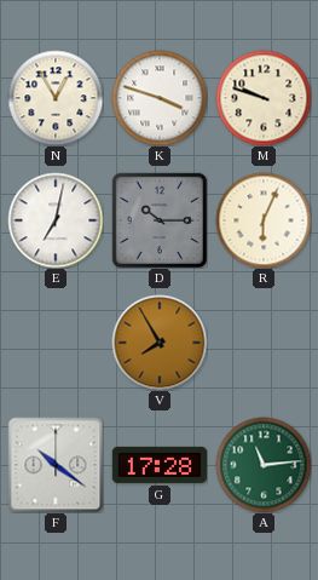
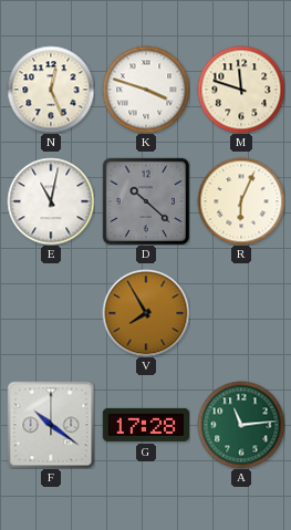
N: 12:55 -> 12:26 (51, 90)
M: 9:48 -> 11:48 (241, 90)
E: 7:02 -> 11:02 (51, 201)
D: 10:15 -> 10:22 (145, 200)
